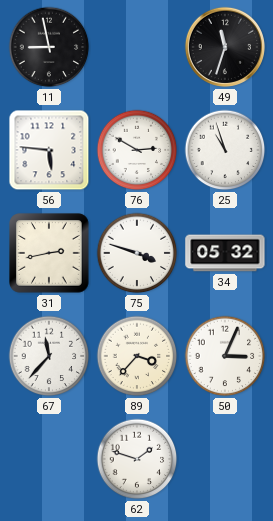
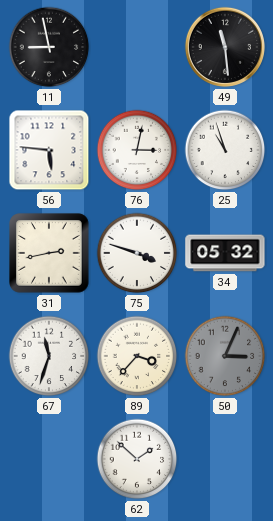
49: 11:33 -> 11:29 (225, 47)
76: 2:50 -> 3:02 (137, 150)
67: 11:37 -> 11:33 (49, 356)
50 dial: white -> grey (225, 356)
62: 1:48 -> 1:52 (137, 459)
